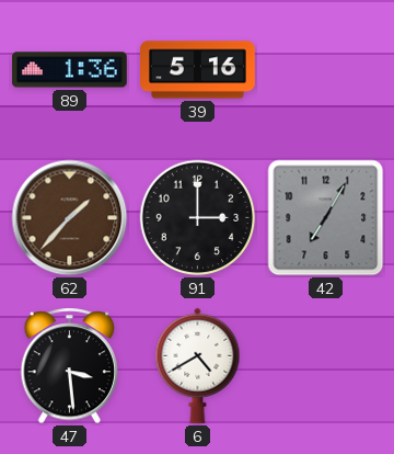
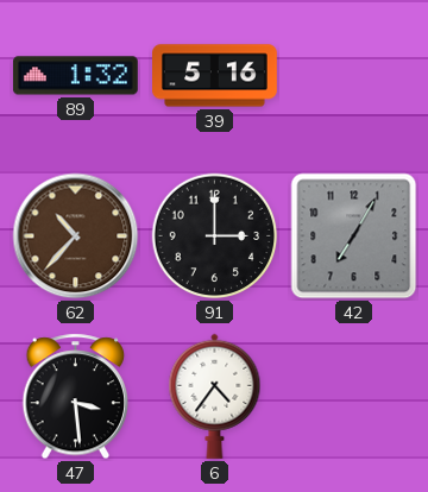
89: 1:36 -> 1:32 (75, 76)
62: 1:37 -> 10:37 (76, 236)
6: 4:40 -> 4:36 (215, 396)
